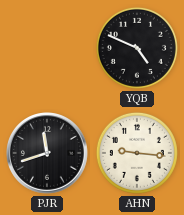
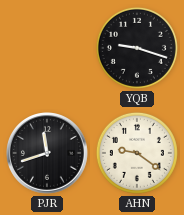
YQB: 4:49 -> 9:18 (137, 48)
AHN: 9:16 -> 9:21 (137, 153)
